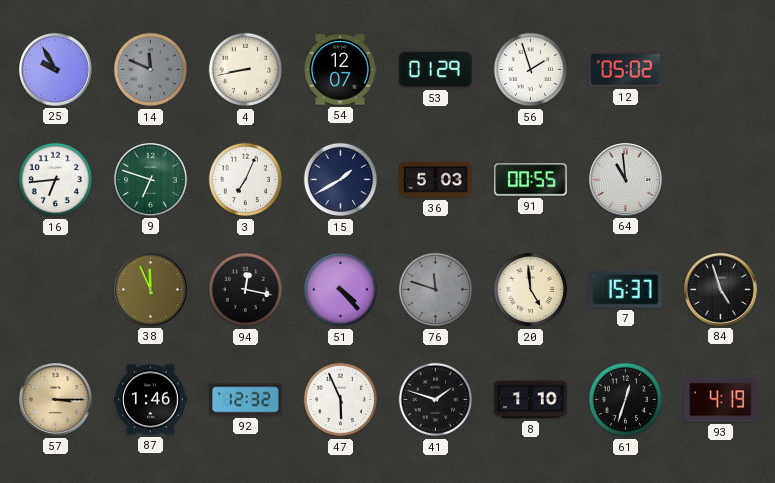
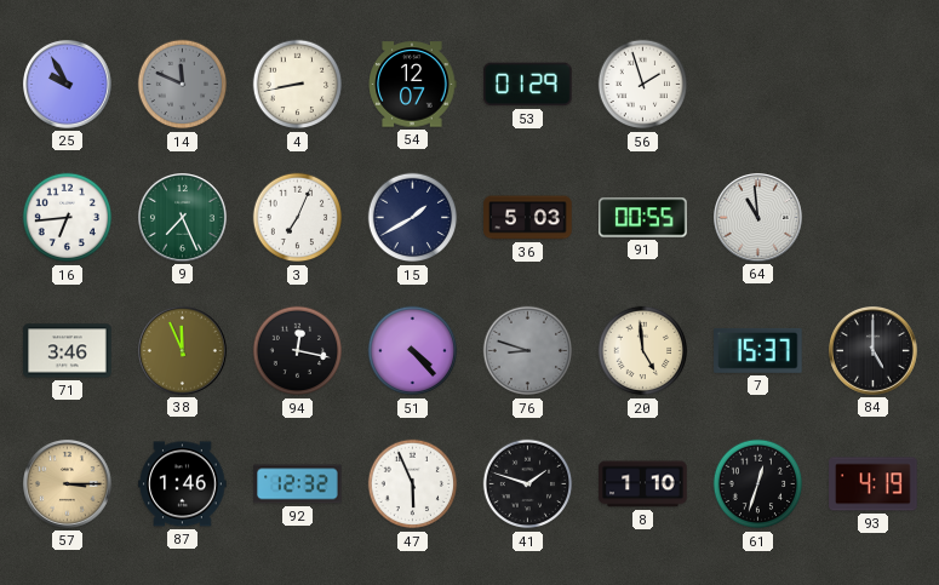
12: 05:02 -> none (626, 70)
9: 6:48 -> 7:26 (183, 218)
71: none -> 3:46 (68, 351)
76: 11:48 -> 8:48 (528, 351)
84: 4:57 -> 5:00 (874, 351)
